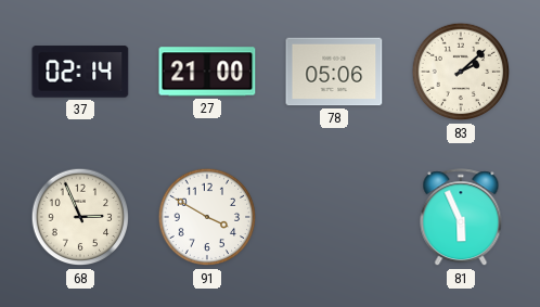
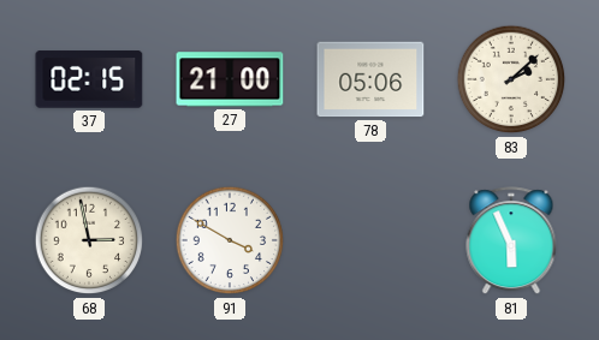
37: 02:14 -> 02:15 (89, 79)
68: 2:56 -> 2:58 (89, 240)
